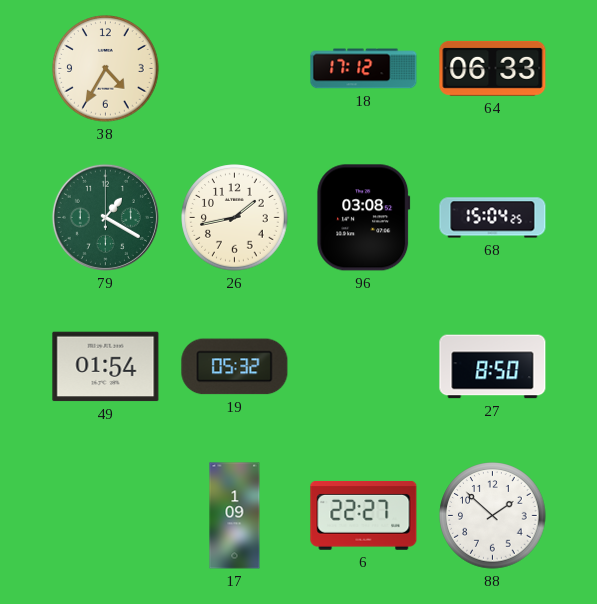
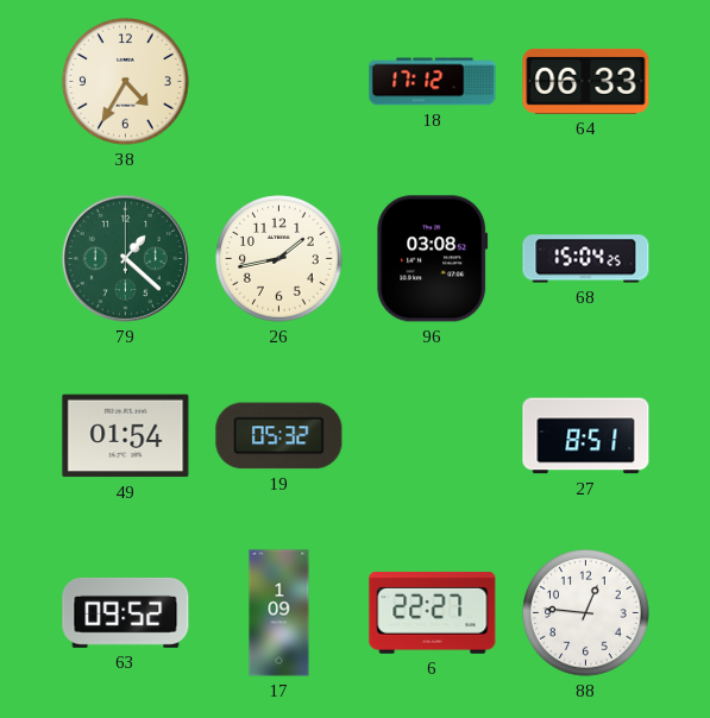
79: 1:20 -> 1:22 (125, 258)
27: 8:50 -> 8:51 (586, 436)
63: none -> 09:52 (126, 612)
88: 1:52 -> 12:46 (586, 613)
